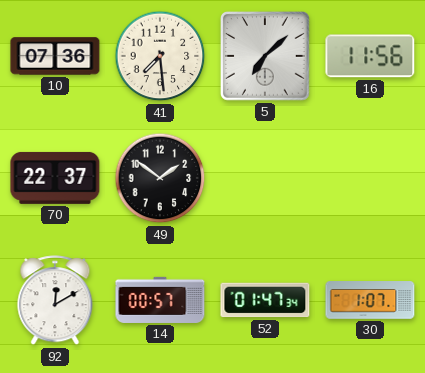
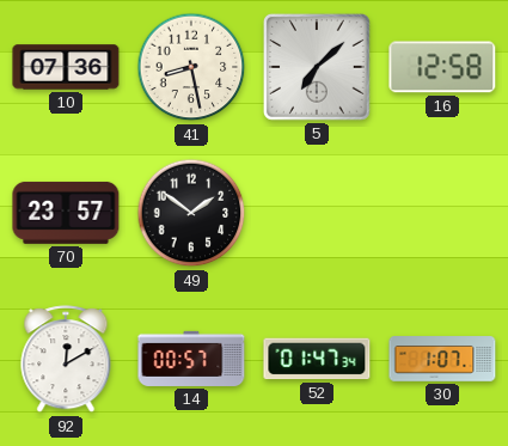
41: 7:29 -> 8:28 (191, 67)
16: 11:56 -> 12:58 (442, 67)
70: 22:37 -> 23:57 (66, 213)
